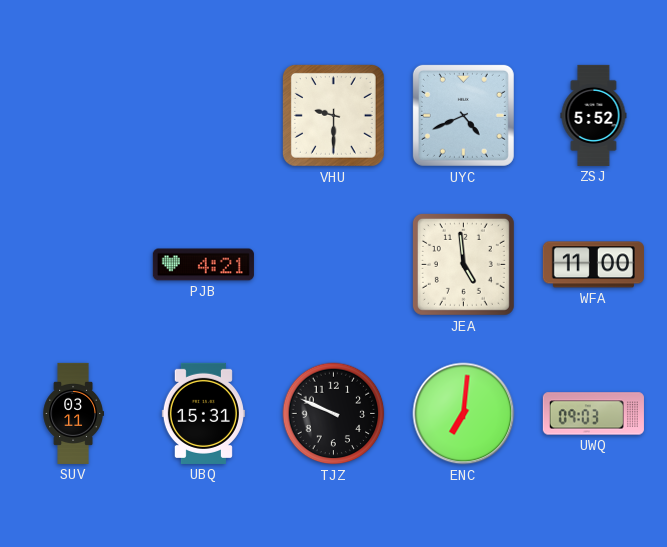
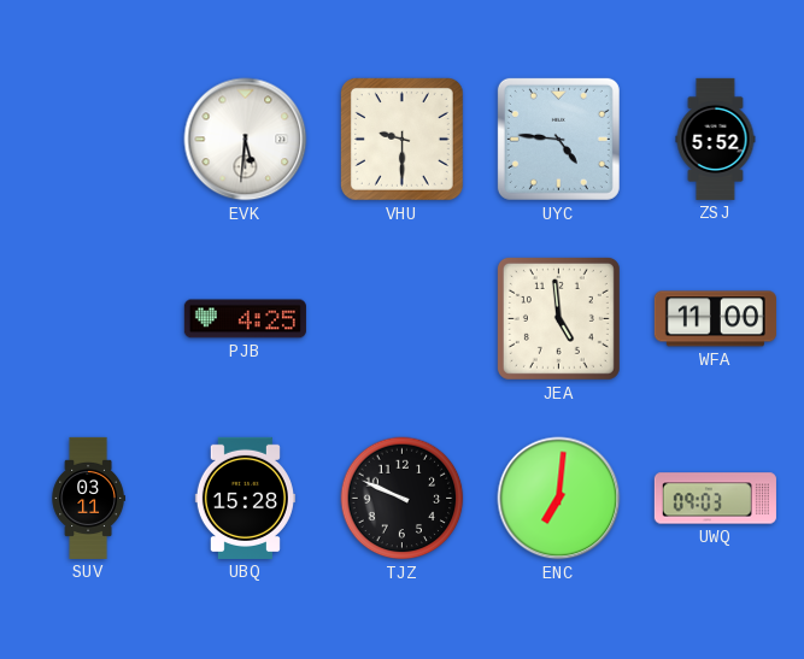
EVK: none -> 5:31 (246, 140)
UYC: 4:41 -> 4:46 (558, 139)
PJB: 4:21 -> 4:25 (245, 319)
UBQ: 15:31 -> 15:28 (245, 498)
